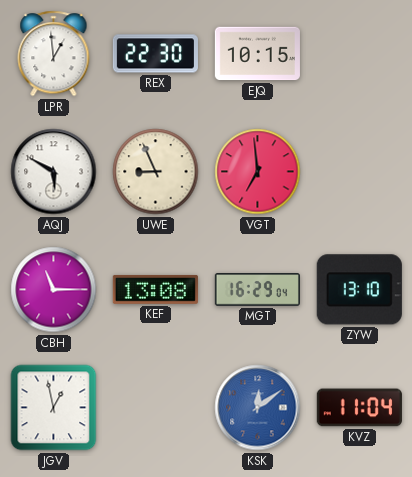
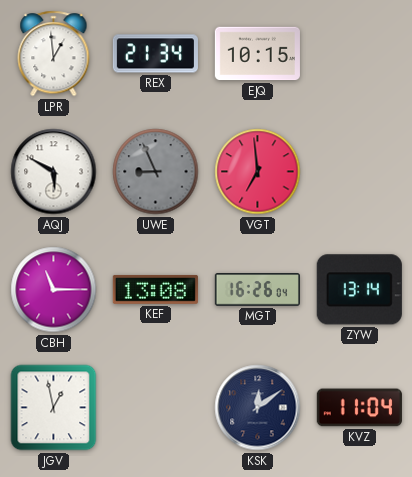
REX: 22:30 -> 21:34 (155, 54)
UWE dial: cream -> grey (156, 172)
MGT: 16:29 -> 16:26 (257, 290)
ZYW: 13:10 -> 13:14 (359, 290)
KSK dial: blue -> navy (258, 408)
